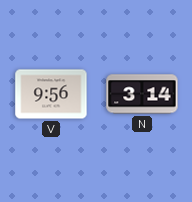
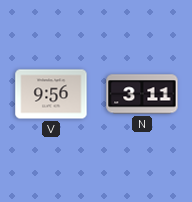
N: 3:14 -> 3:11 (142, 94)
